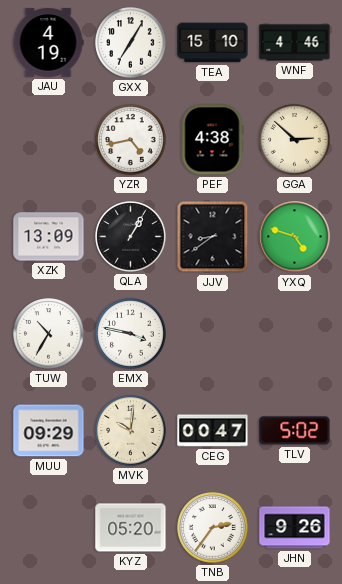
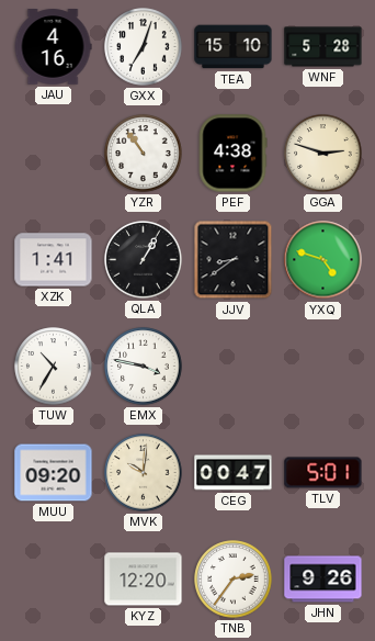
JAU: 4:19 -> 4:16 (53, 47)
GXX: 7:05 -> 7:03 (144, 47)
WNF: 4:46 -> 5:28 (323, 47)
YZR: 4:43 -> 10:54 (144, 154)
GGA: 2:52 -> 2:48 (323, 154)
XZK: 13:09 -> 1:41 (54, 260)
MUU: 09:29 -> 09:20 (54, 473)
TLV: 5:02 -> 5:01 (323, 473)
KYZ: 05:20 -> 12:20 (144, 580)
